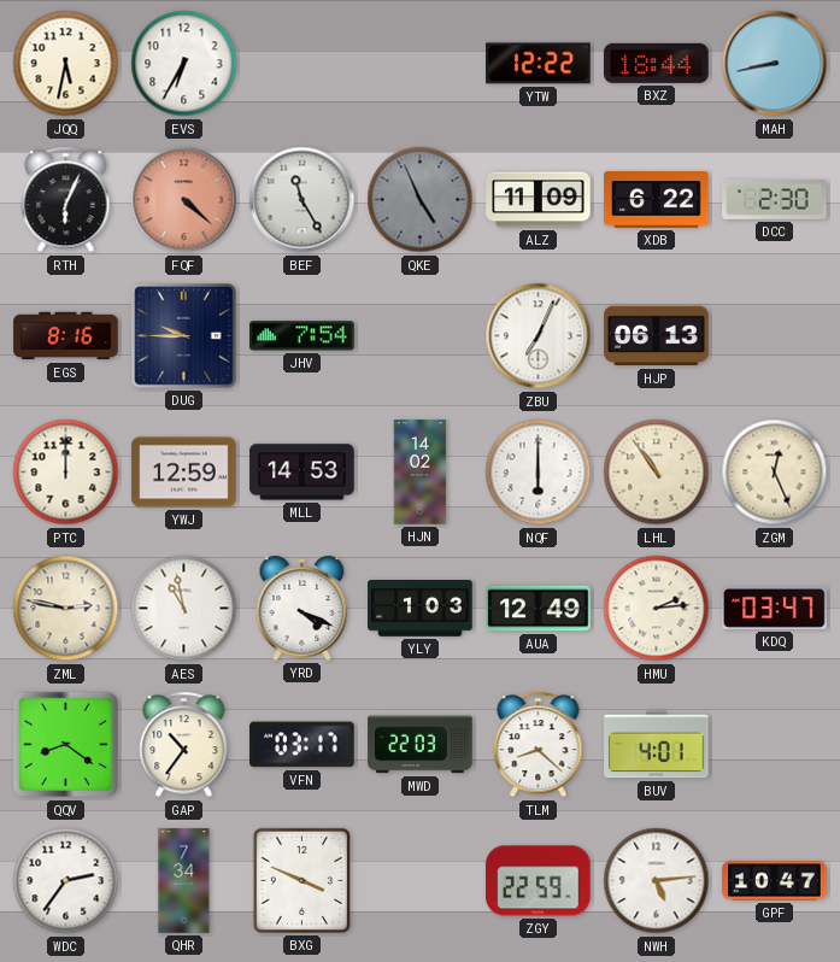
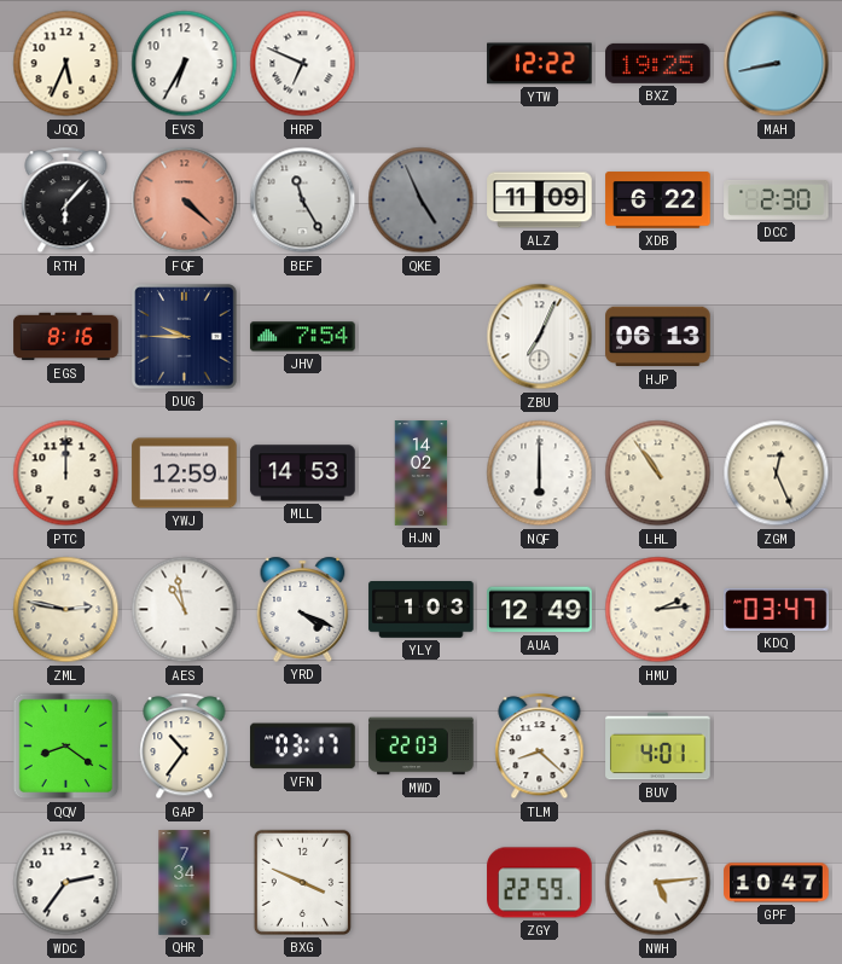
JQQ: 5:32 -> 5:34 (66, 64)
HRP: none -> 6:49 (303, 64)
BXZ: 18:44 -> 19:25 (658, 63)
RTH: 6:04 -> 6:07 (66, 201)
